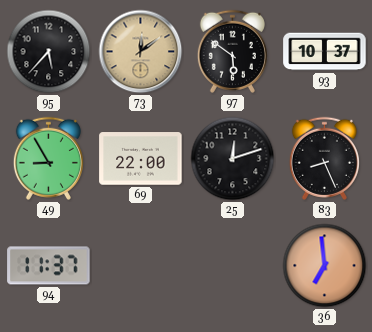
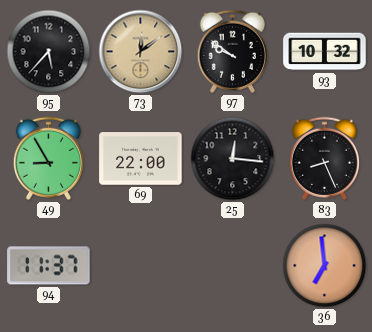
97: 5:51 -> 9:51 (232, 51)
93: 10:37 -> 10:32 (325, 52)
25: 12:12 -> 12:16 (233, 159)
